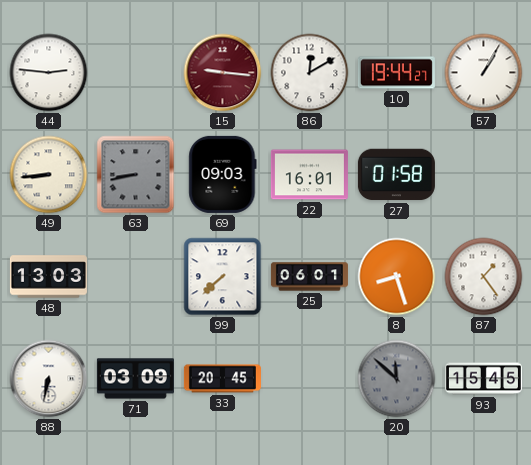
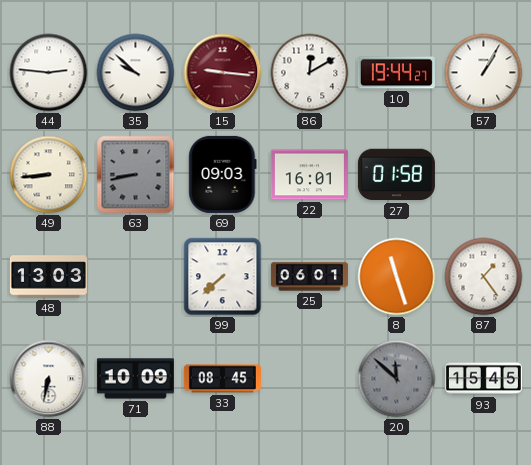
35: none -> 9:52 (136, 73)
8: 8:27 -> 11:27 (397, 277)
71: 03:09 -> 10:09 (135, 379)
33: 20:45 -> 08:45 (222, 379)
